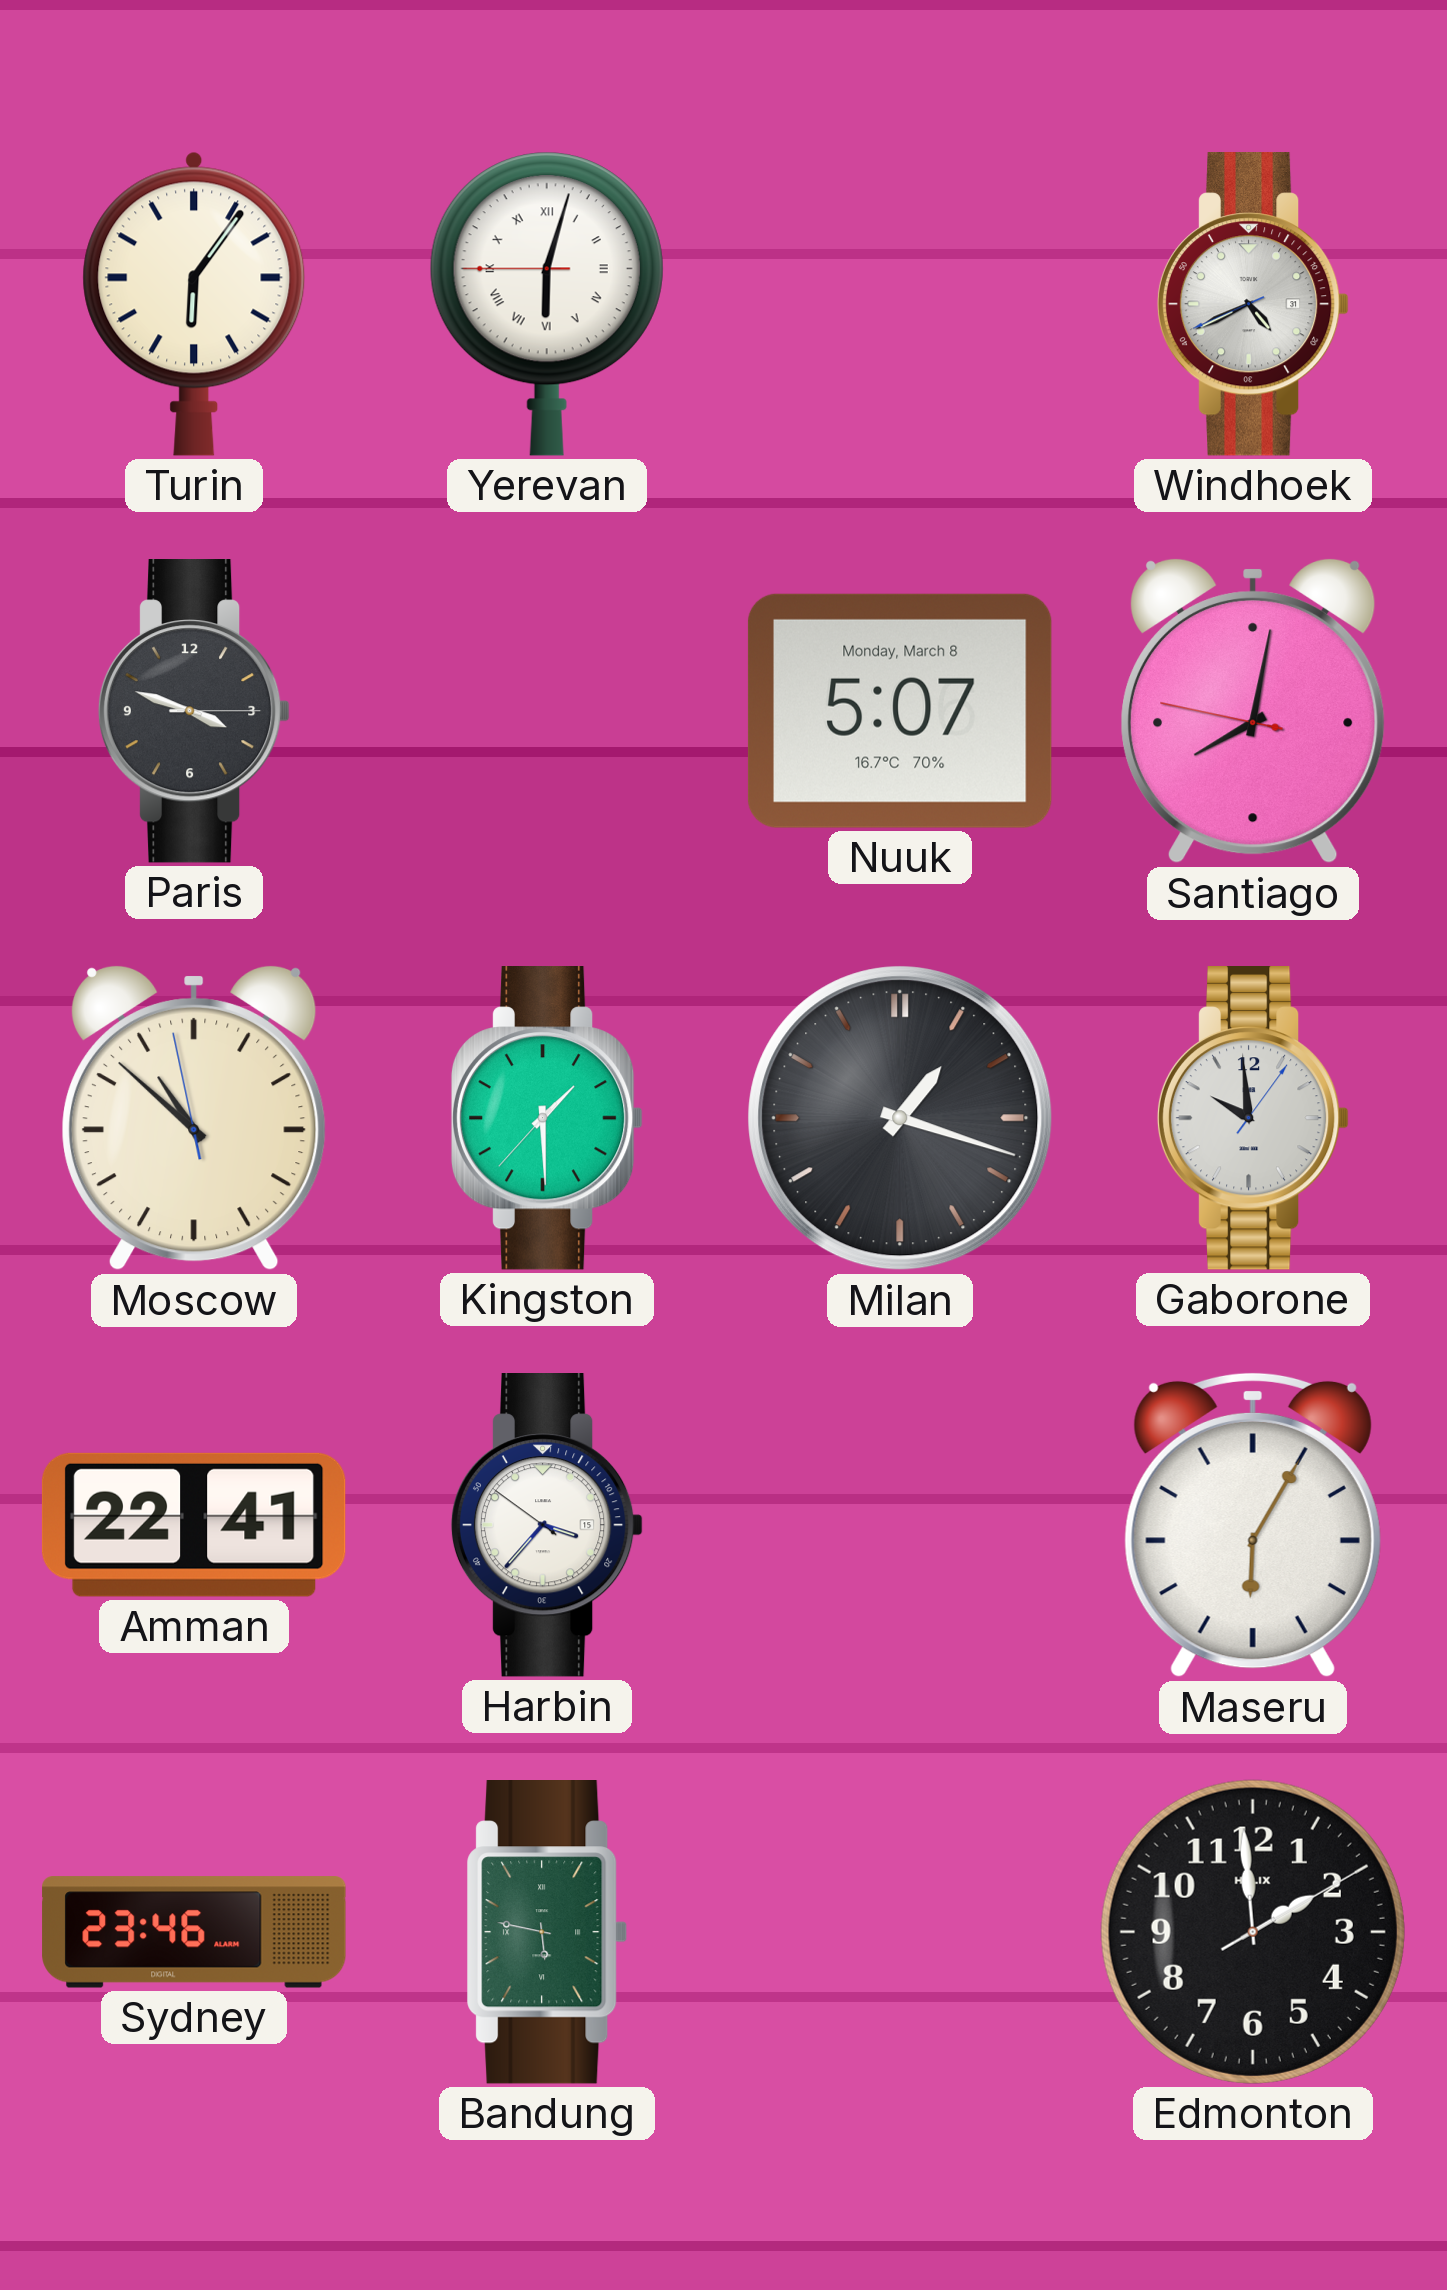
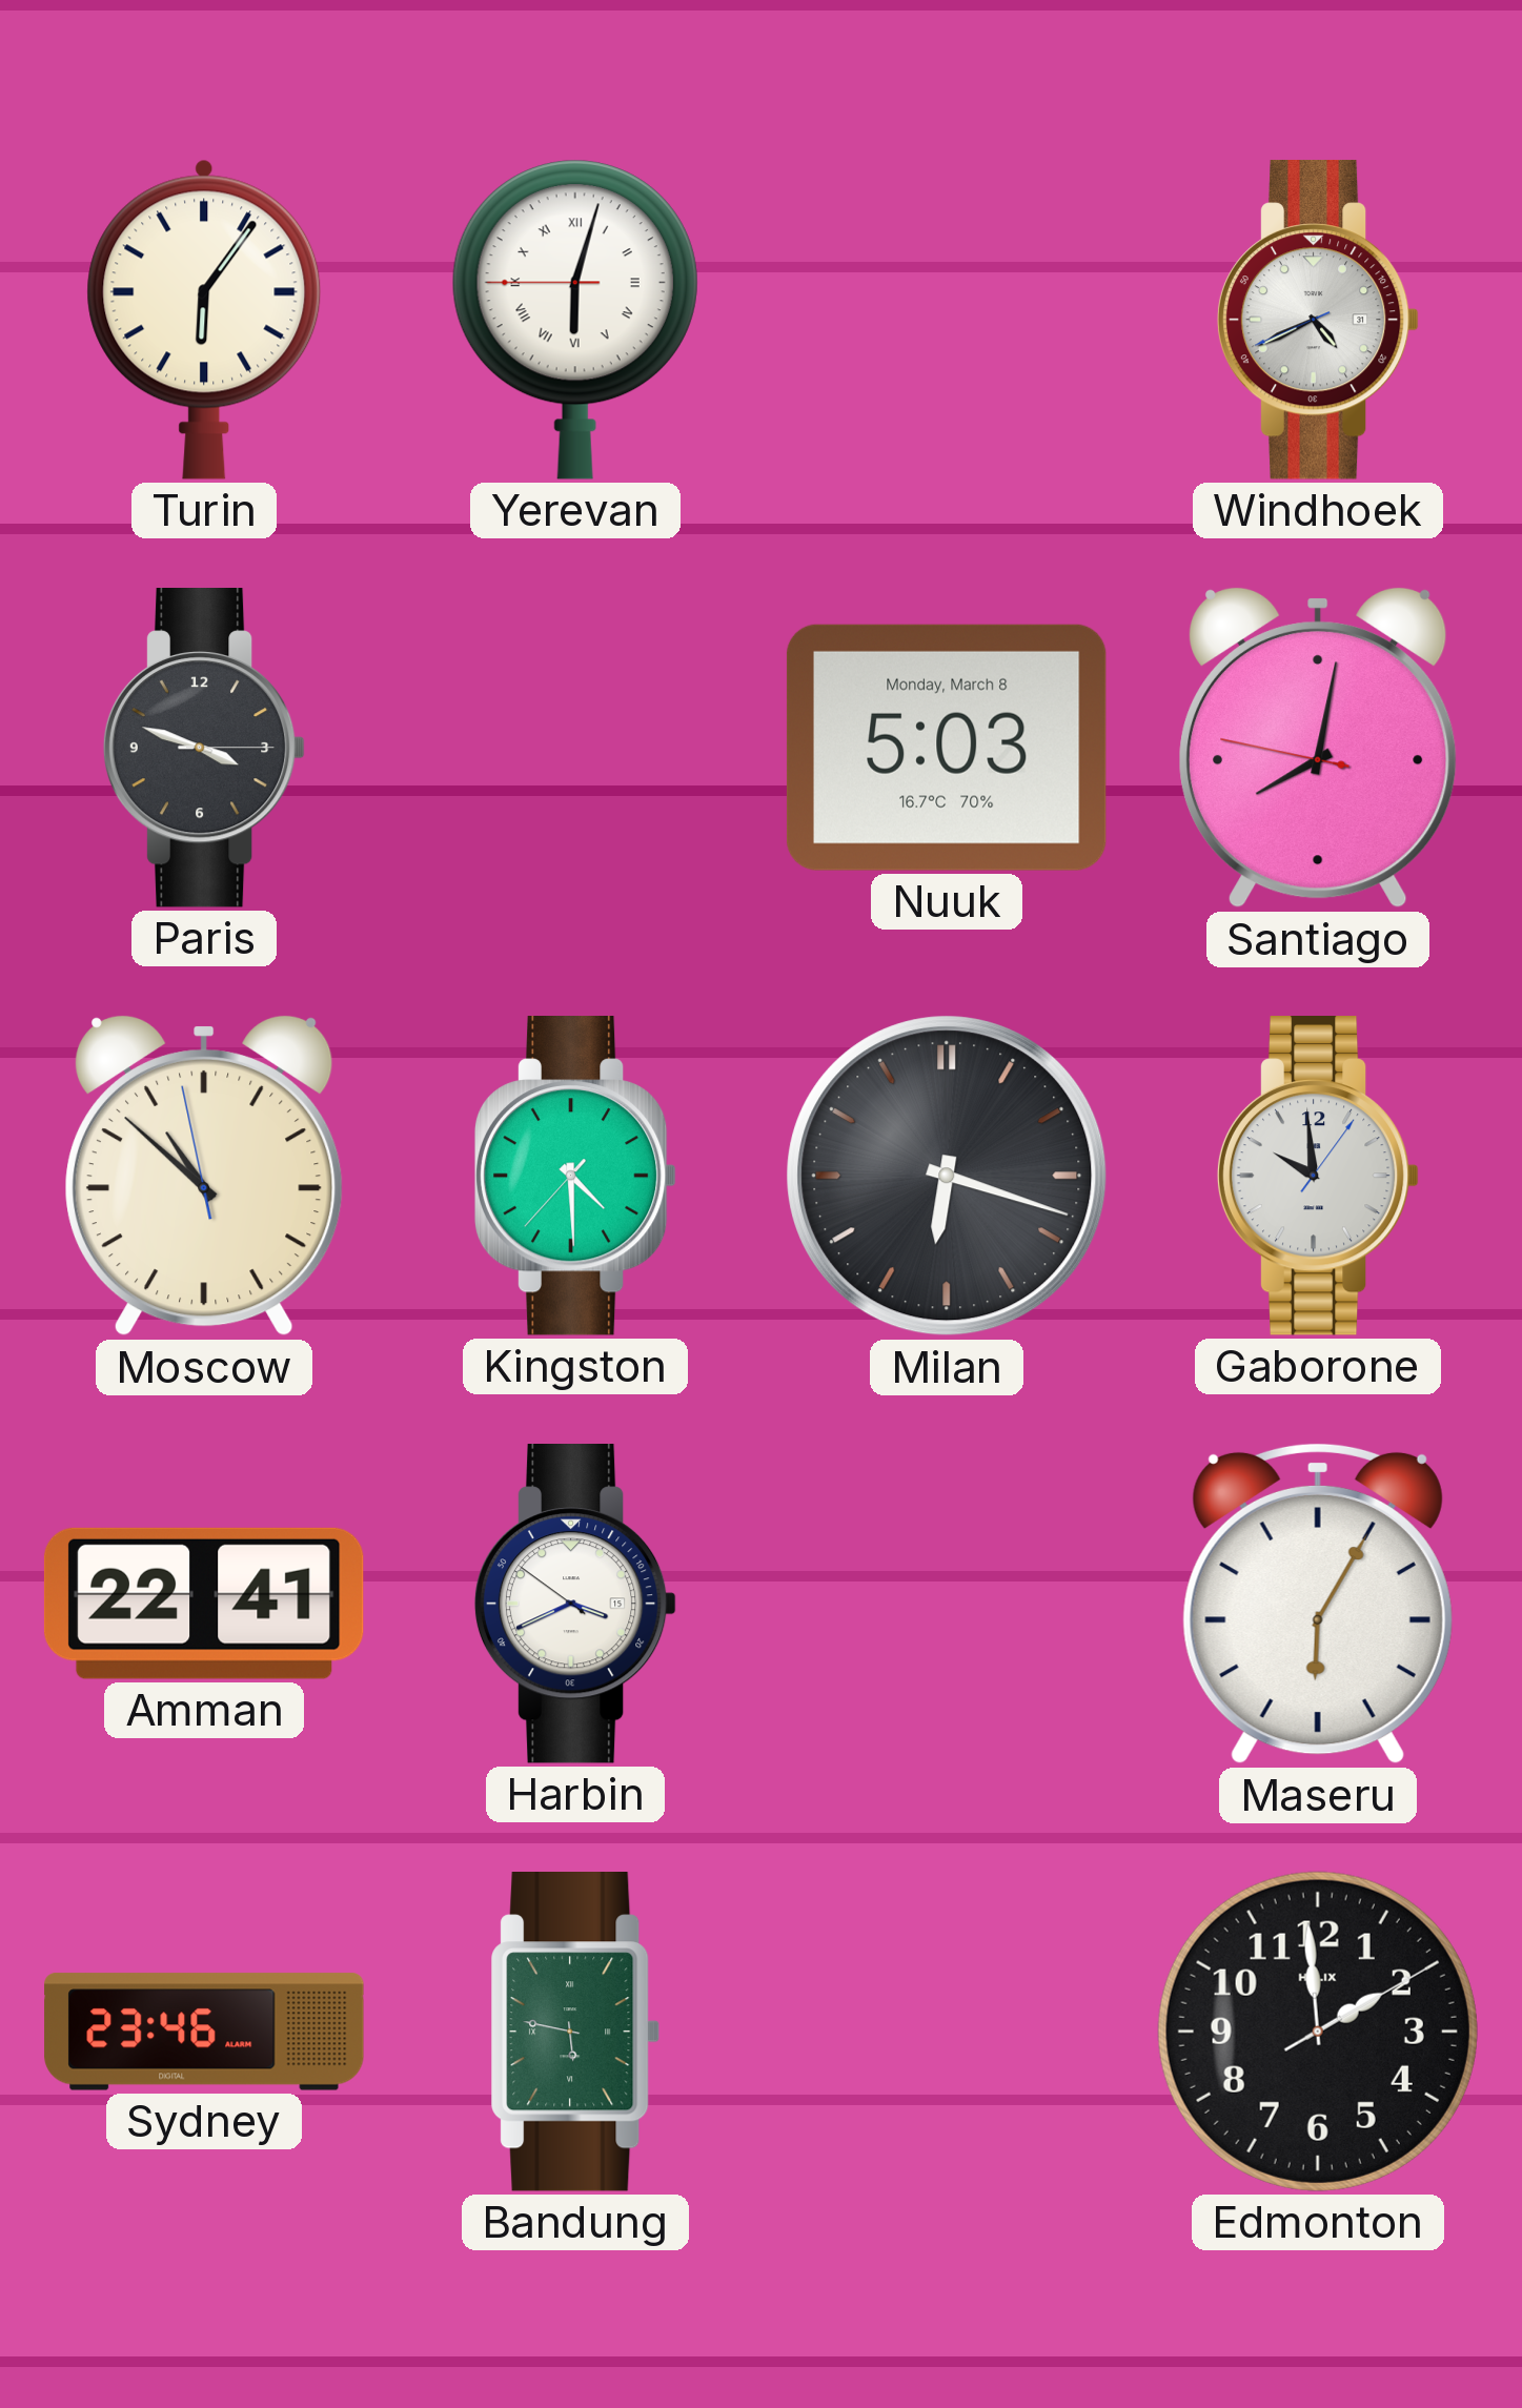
Nuuk: 5:07 -> 5:03 (947, 748)
Kingston: 1:29 -> 4:29 (575, 1177)
Milan: 1:18 -> 6:18 (947, 1176)
Harbin: 3:36 -> 3:40 (575, 1605)
